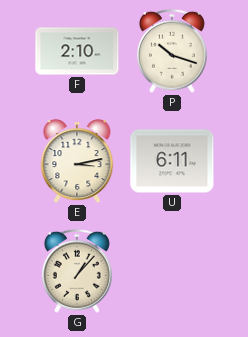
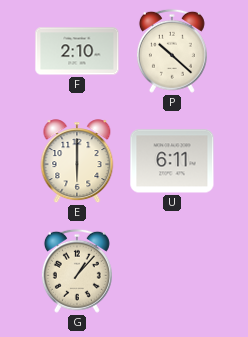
P: 10:18 -> 10:22 (172, 51)
E: 3:13 -> 6:00 (77, 162)
